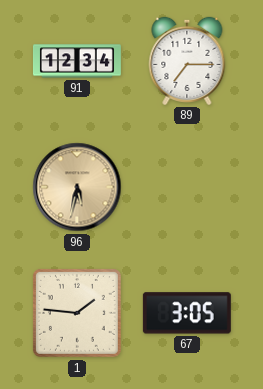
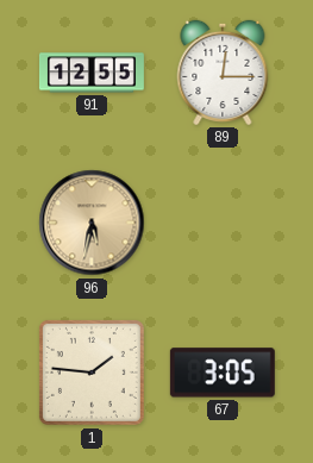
91: 12:34 -> 12:55 (92, 73)
89: 7:15 -> 12:15 (223, 73)
